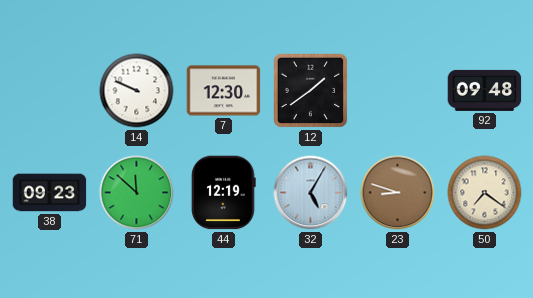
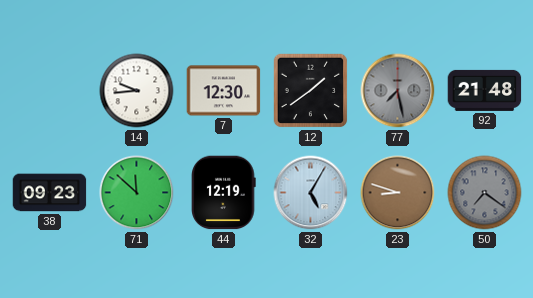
14: 9:49 -> 9:44 (137, 91)
77: none -> 7:28 (398, 91)
92: 09:48 -> 21:48 (485, 90)
50 dial: cream -> grey (485, 193)
